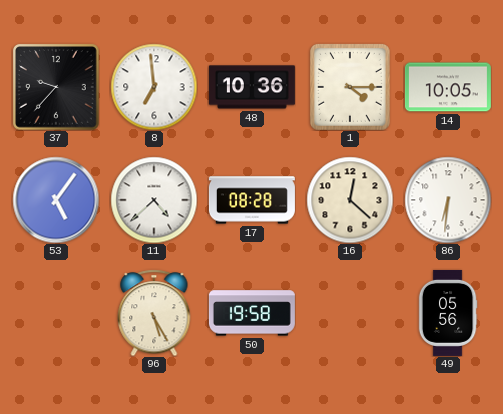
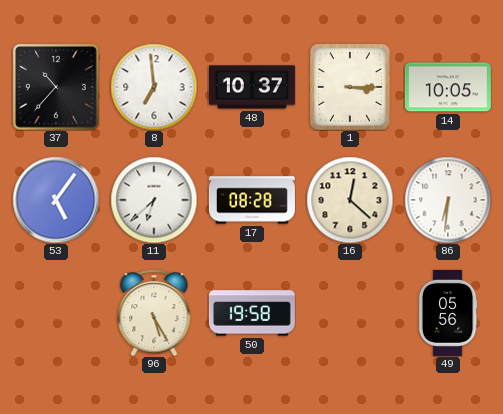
37: 9:37 -> 10:37 (56, 87)
48: 10:36 -> 10:37 (252, 87)
1: 4:15 -> 3:15 (350, 87)
11: 4:38 -> 6:38 (154, 200)
